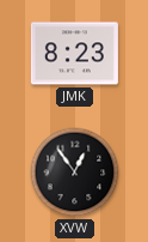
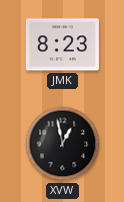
XVW: 12:54 -> 12:58 (63, 144)
